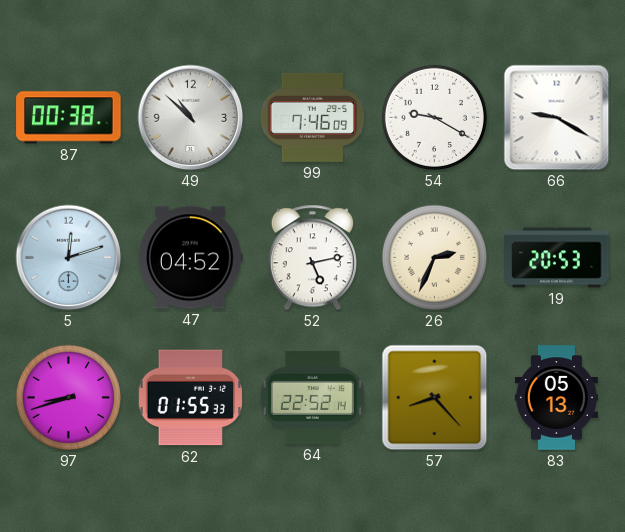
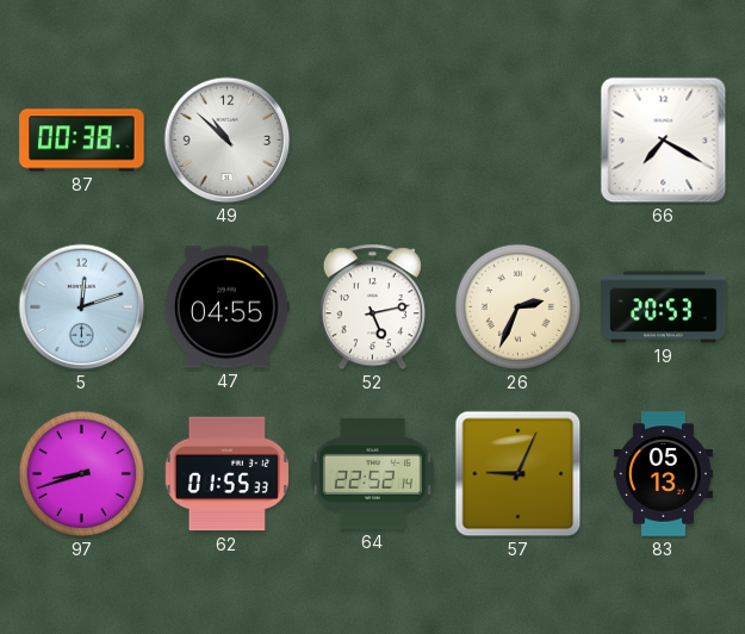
99: 7:46 -> none (312, 117)
54: 9:20 -> none (434, 117)
66: 9:20 -> 7:20 (664, 141)
47: 04:52 -> 04:55 (226, 307)
57: 8:23 -> 9:04 (519, 474)
